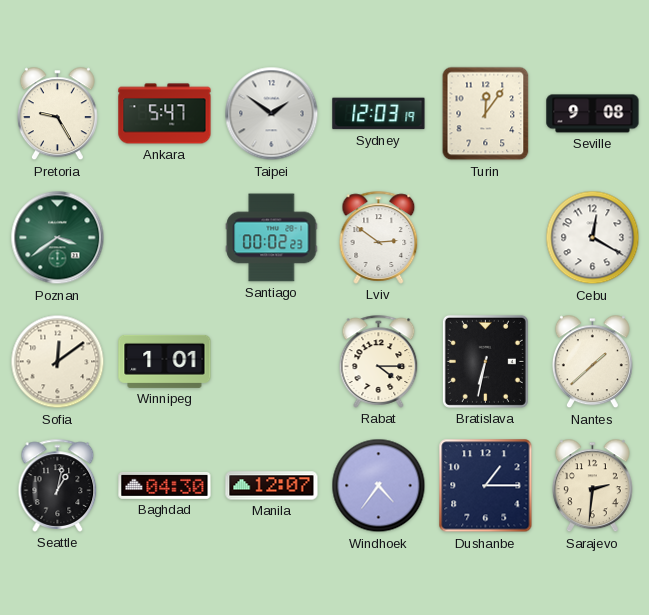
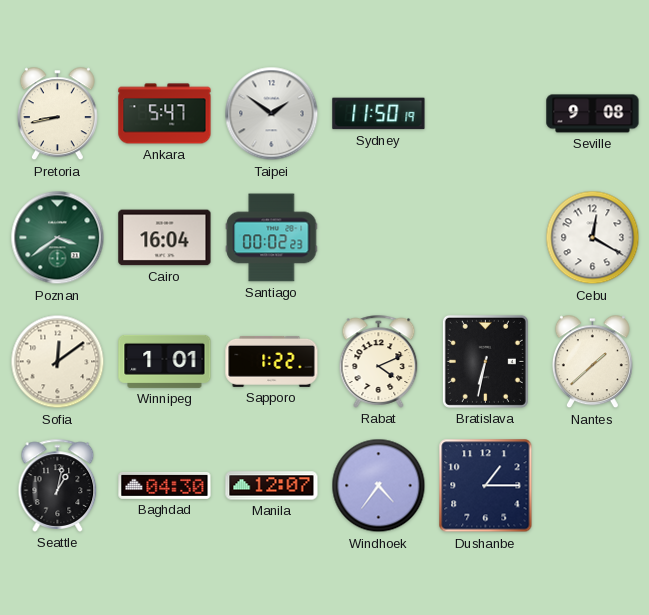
Pretoria: 9:25 -> 8:43 (57, 114)
Sydney: 12:03 -> 11:50 (379, 114)
Turin: 12:06 -> none (486, 114)
Cairo: none -> 16:04 (165, 238)
Lviv: 2:51 -> none (379, 237)
Sapporo: none -> 1:22 (272, 361)
Rabat: 4:15 -> 4:11 (379, 361)
Sarajevo: 2:31 -> none (592, 486)
